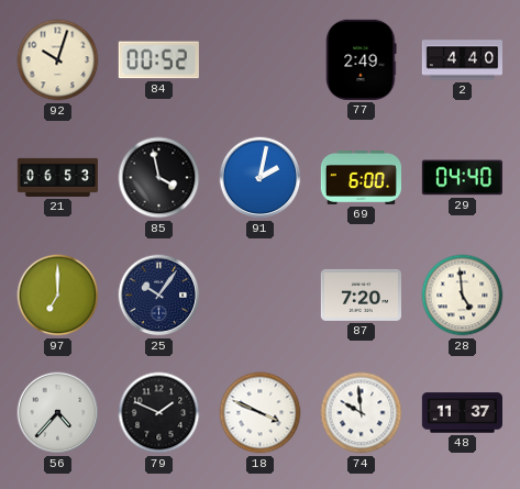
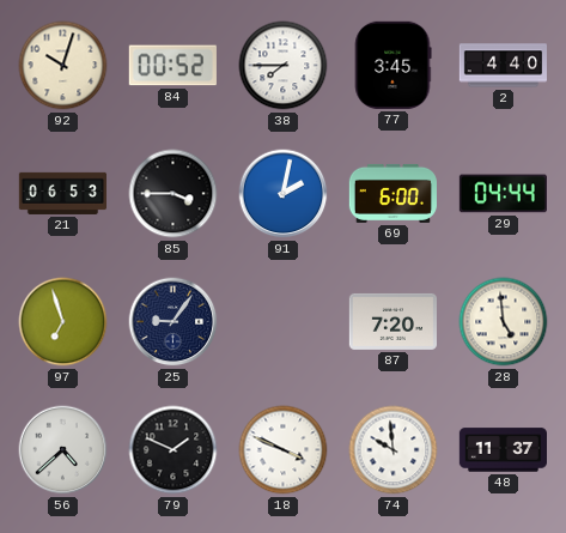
38: none -> 7:45 (284, 66)
77: 2:49 -> 3:45 (392, 65)
85: 3:58 -> 3:45 (174, 194)
29: 04:40 -> 04:44 (503, 194)
97: 7:00 -> 6:57 (63, 322)
25: 10:06 -> 9:06 (174, 322)
56: 4:37 -> 4:38 (63, 450)
